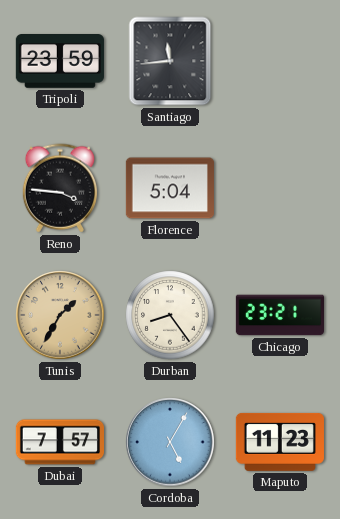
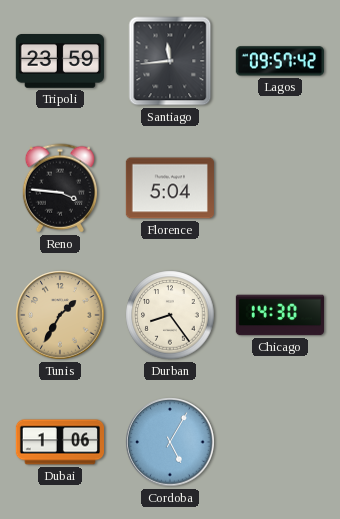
Lagos: none -> 09:57 (280, 61)
Chicago: 23:21 -> 14:30 (279, 315)
Dubai: 7:57 -> 1:06 (59, 442)
Maputo: 11:23 -> none (280, 442)
